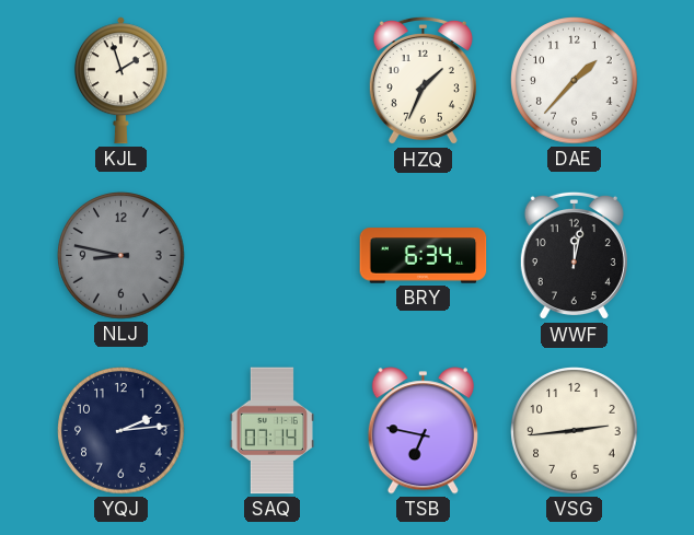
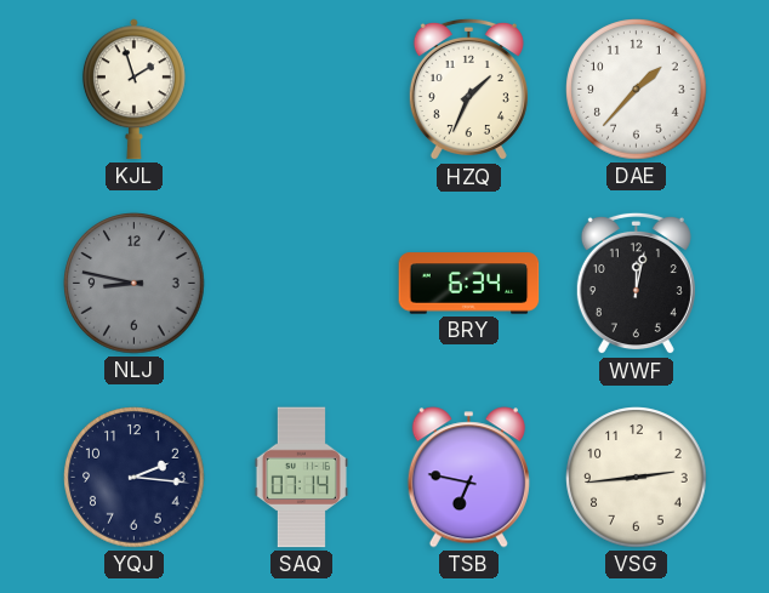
YQJ: 2:14 -> 2:16 (135, 478)
